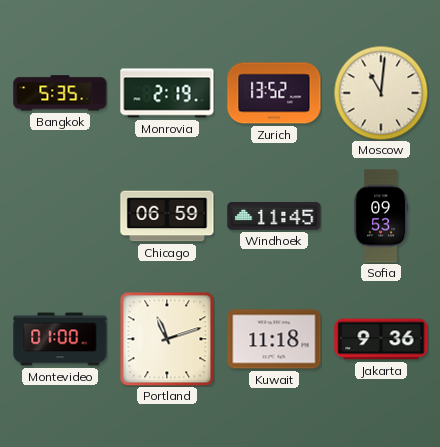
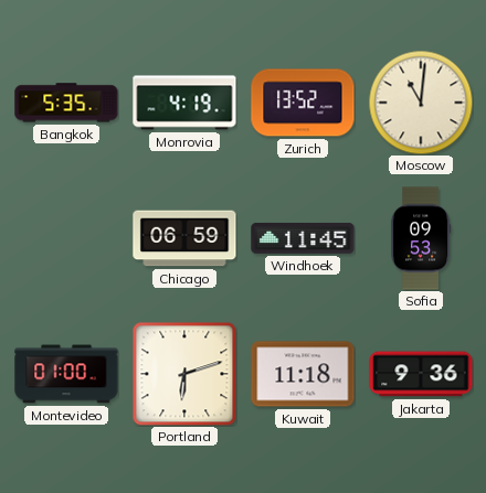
Monrovia: 2:19 -> 4:19 (184, 103)
Portland: 11:12 -> 6:12 (184, 374)
